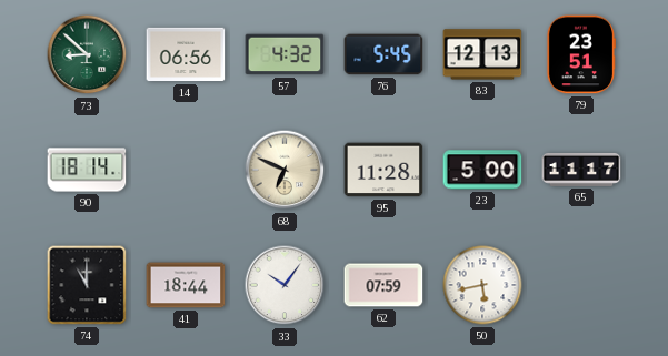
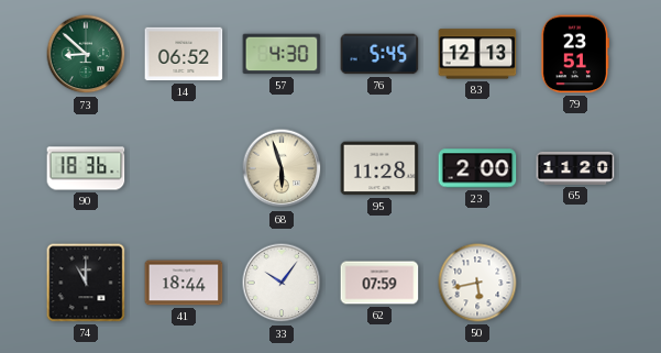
14: 06:56 -> 06:52 (184, 54)
57: 4:32 -> 4:30 (282, 54)
90: 18:14 -> 18:36 (86, 168)
68: 6:49 -> 5:57 (282, 168)
23: 5:00 -> 2:00 (477, 168)
65: 11:17 -> 11:20 (575, 169)
